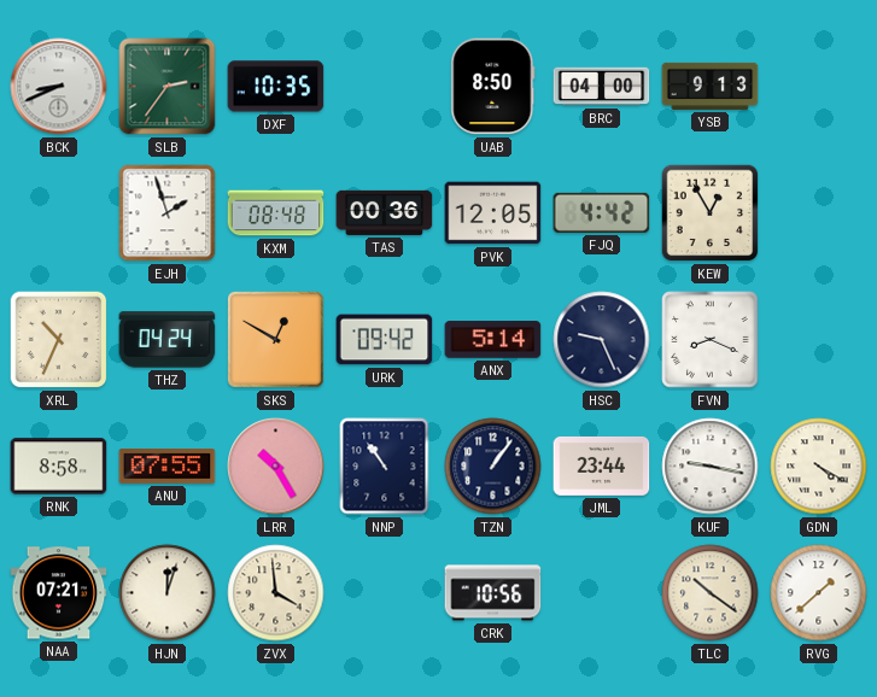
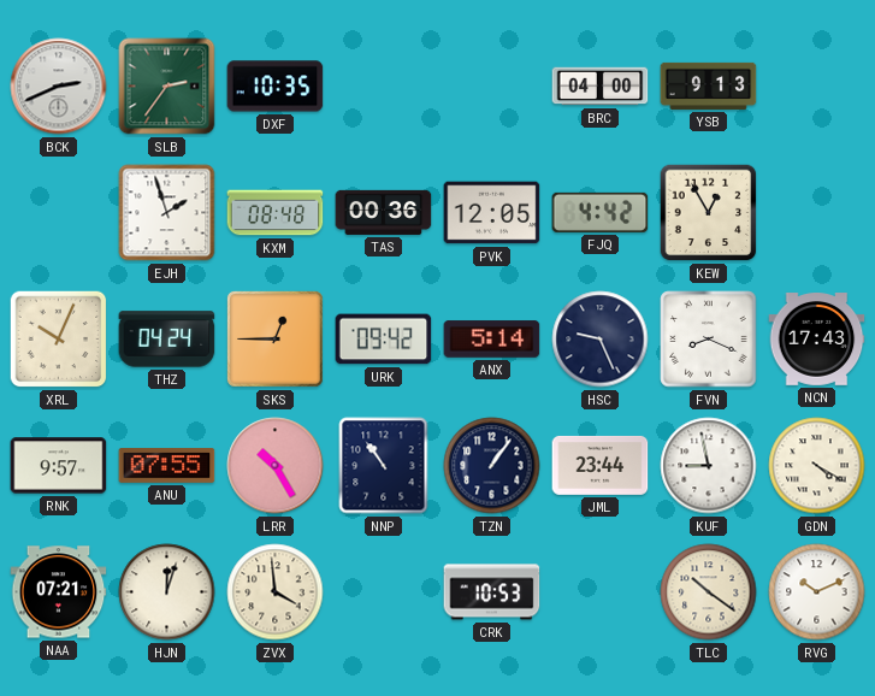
BCK: 8:41 -> 2:41 (59, 87)
UAB: 8:50 -> none (493, 87)
XRL: 10:34 -> 10:04 (59, 340)
SKS: 12:50 -> 12:45 (274, 338)
NCN: none -> 17:43 (817, 340)
RNK: 8:58 -> 9:57 (59, 466)
KUF: 9:17 -> 8:58 (709, 466)
CRK: 10:56 -> 10:53 (492, 592)
RVG: 1:38 -> 10:11 (817, 592)
